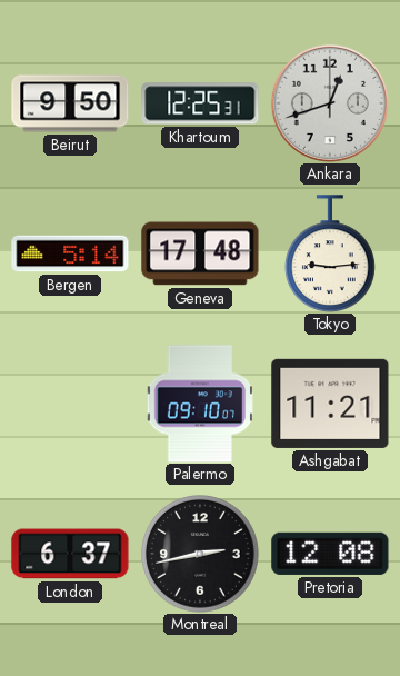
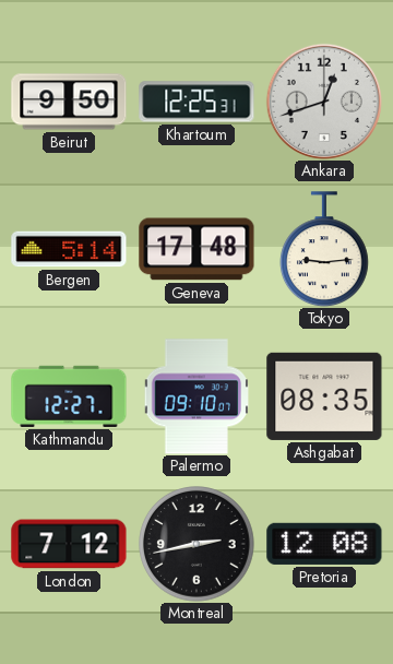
Kathmandu: none -> 12:27 (69, 396)
Ashgabat: 11:21 -> 08:35 (324, 396)
London: 6:37 -> 7:12 (69, 544)
